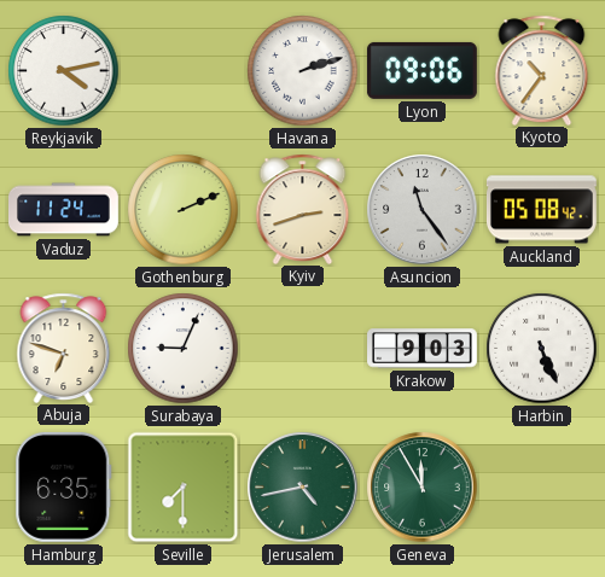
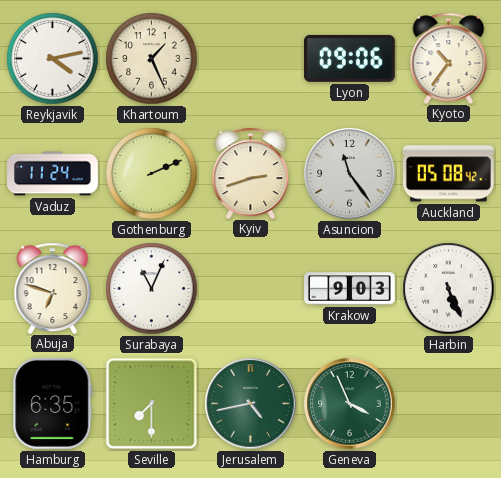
Khartoum: none -> 1:26 (152, 59)
Havana: 2:12 -> none (303, 71)
Surabaya: 9:04 -> 11:04 (152, 289)
Geneva: 11:55 -> 3:56 (350, 404)
